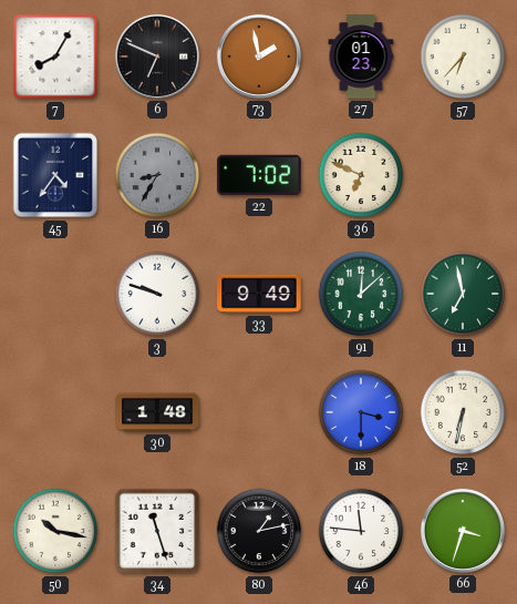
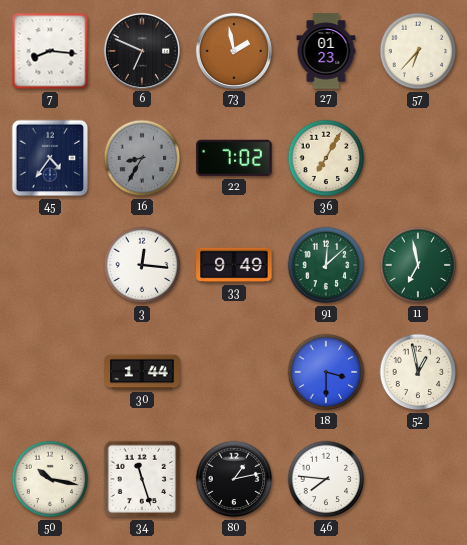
7: 8:05 -> 8:16 (50, 51)
36: 6:49 -> 7:05 (326, 158)
3: 9:48 -> 12:16 (142, 265)
30: 1:48 -> 1:44 (142, 372)
52: 6:32 -> 12:58 (418, 372)
46: 11:46 -> 7:46 (326, 479)
66: 3:33 -> none (463, 531)
